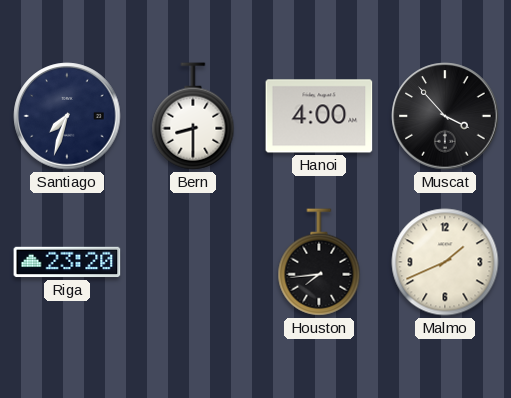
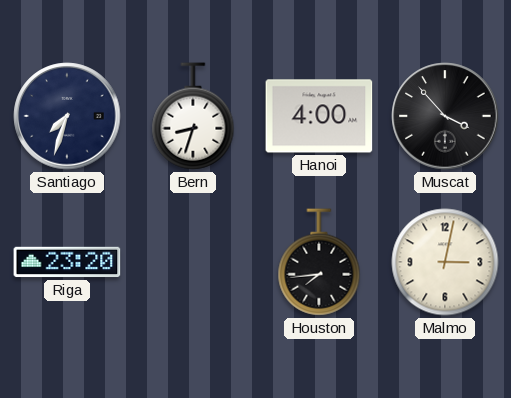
Bern: 8:30 -> 8:33 (193, 116)
Malmo: 1:41 -> 3:02 (445, 262)
